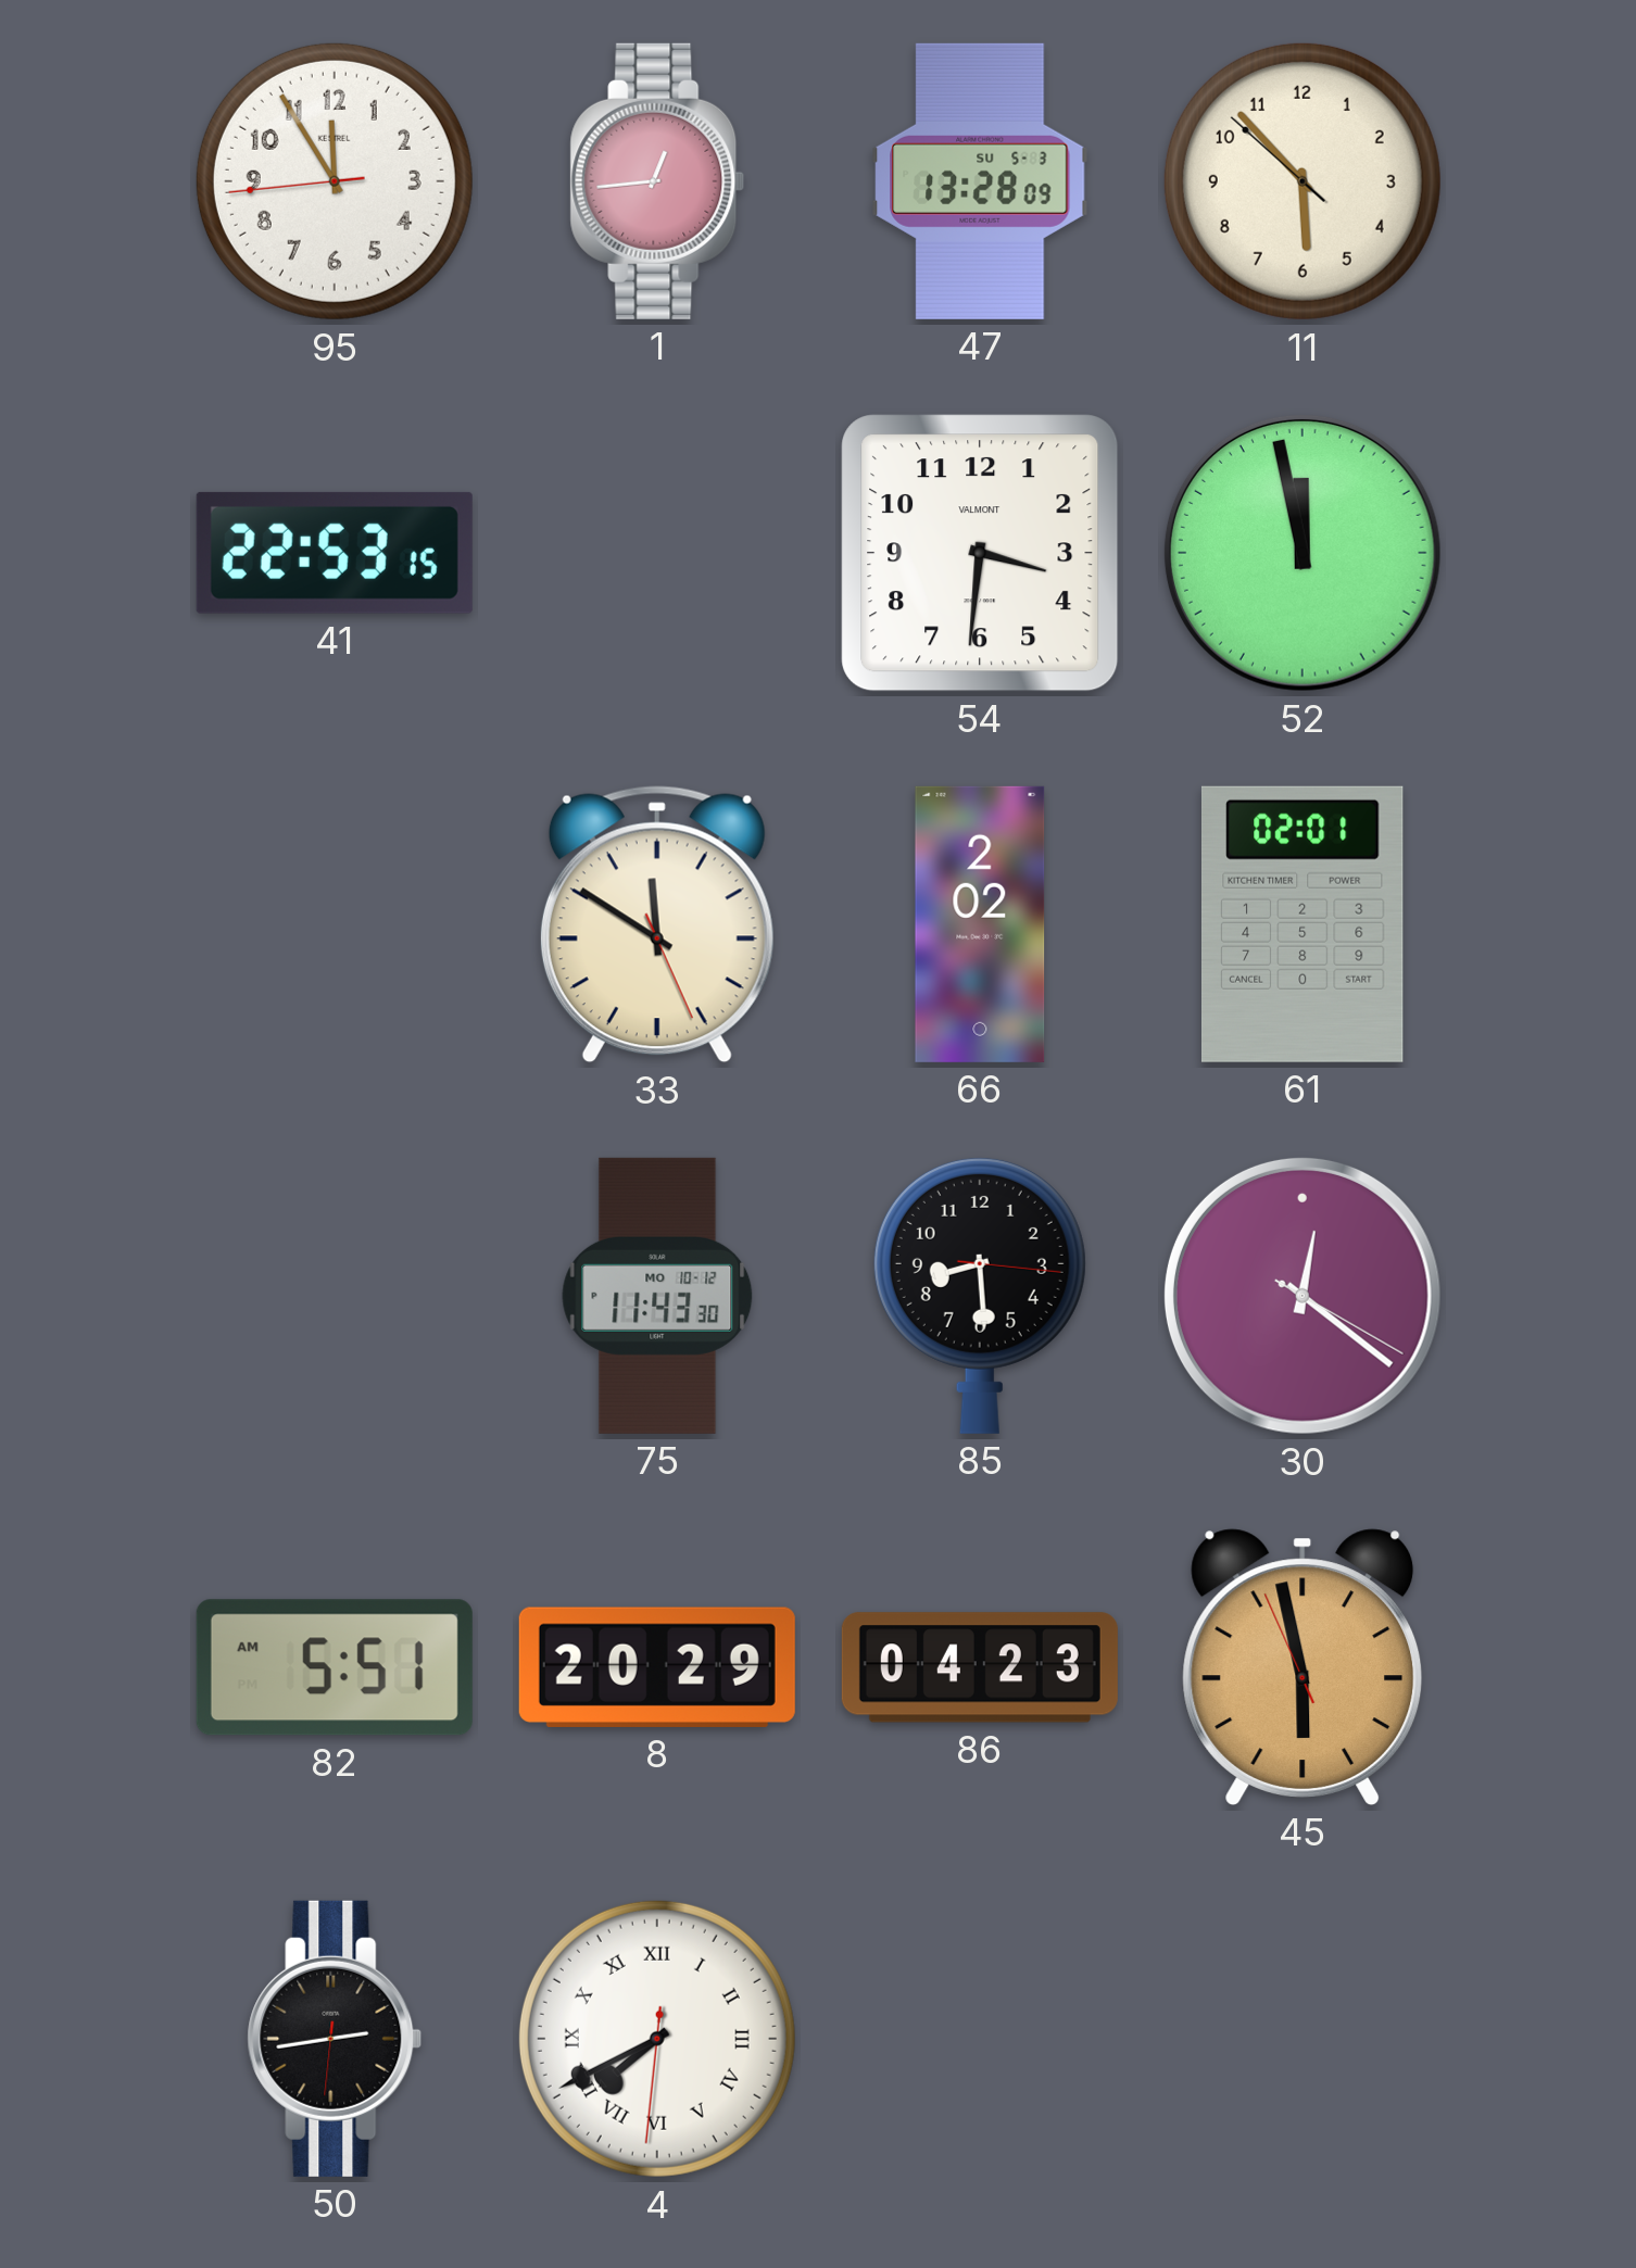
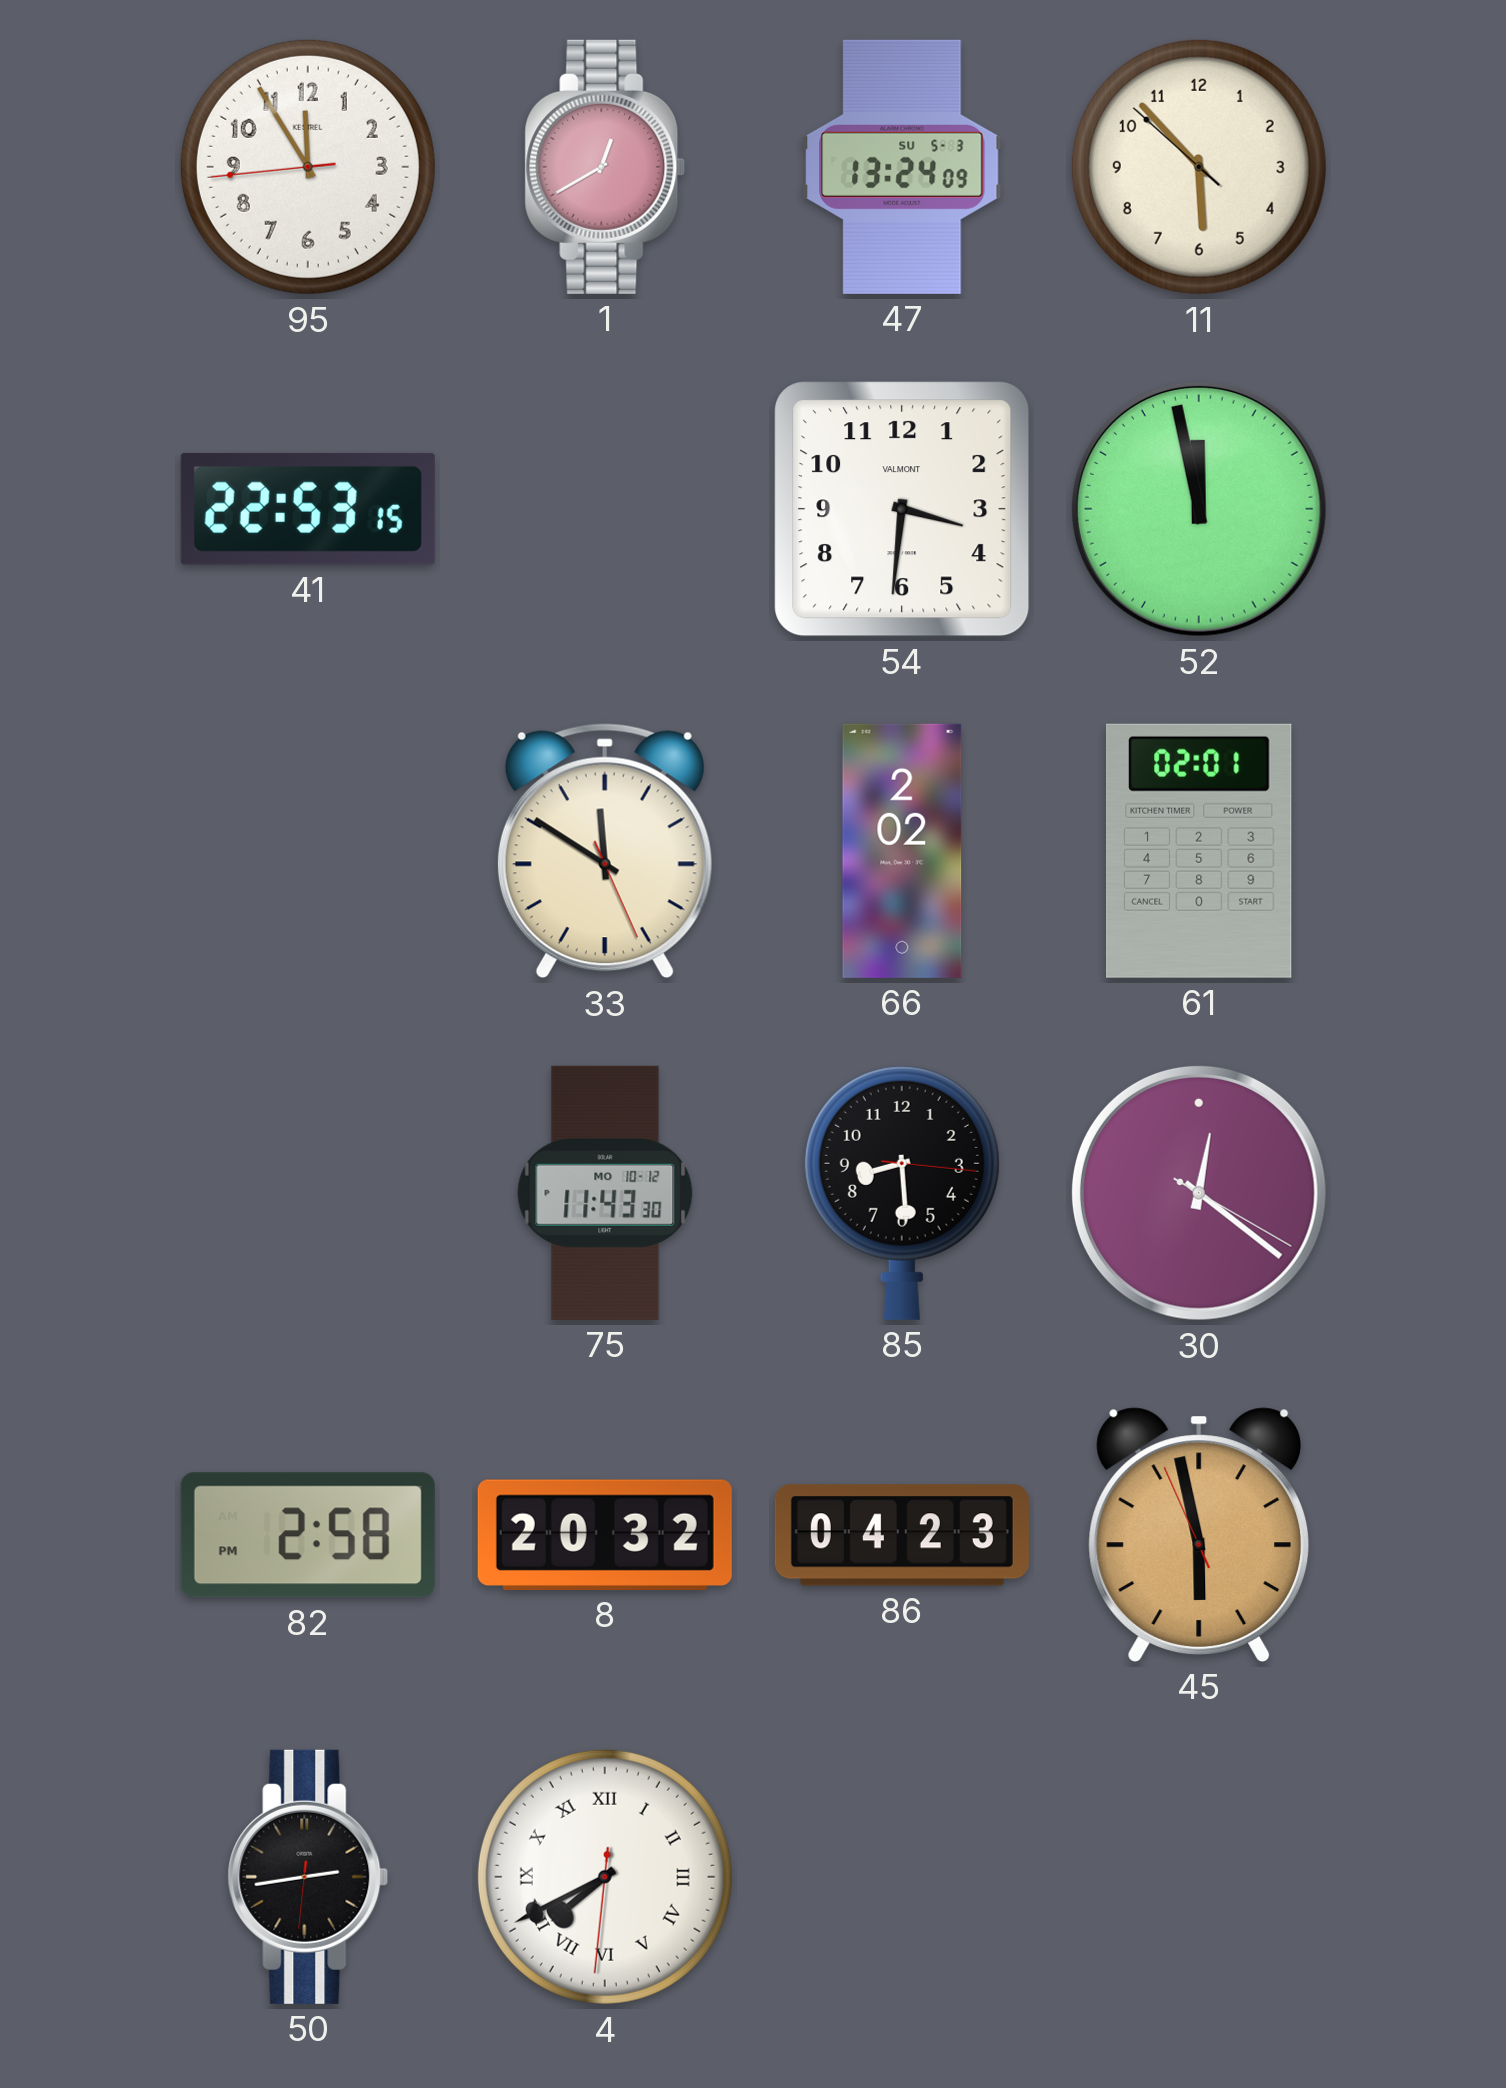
1: 12:44 -> 12:40 (605, 167)
47: 13:28 -> 13:24 (902, 167)
82: 5:51 -> 2:58 (308, 1535)
8: 20:29 -> 20:32 (605, 1535)
